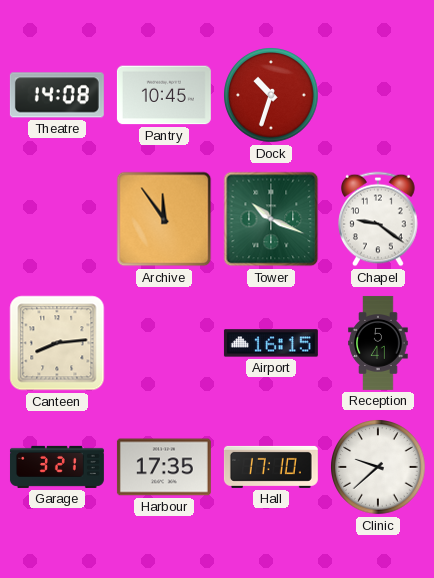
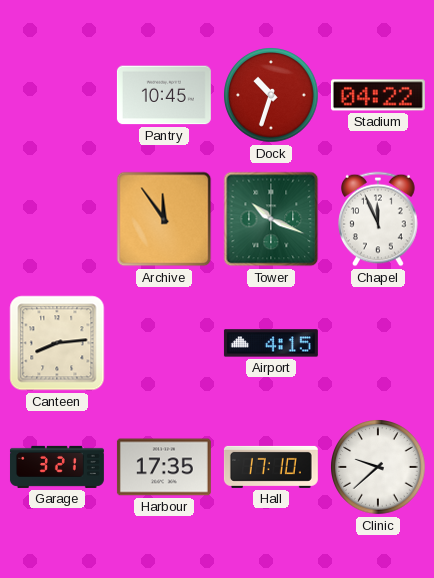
Theatre: 14:08 -> none (57, 95)
Stadium: none -> 04:22 (378, 95)
Chapel: 9:21 -> 11:56 (379, 219)
Airport: 16:15 -> 4:15 (271, 343)
Reception: 5:41 -> none (378, 343)
